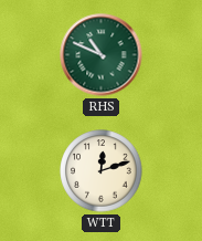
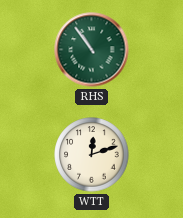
RHS: 10:49 -> 10:54 (92, 50)
